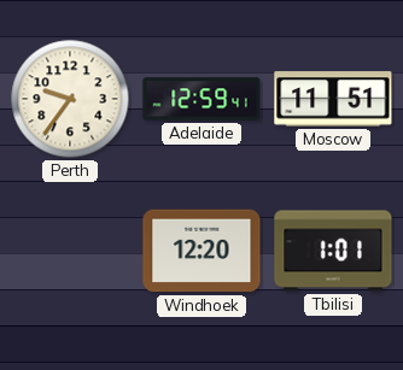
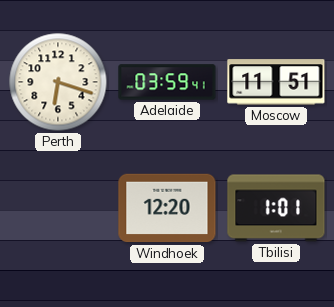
Perth: 9:36 -> 6:18 (58, 82)
Adelaide: 12:59 -> 03:59 (167, 82)
